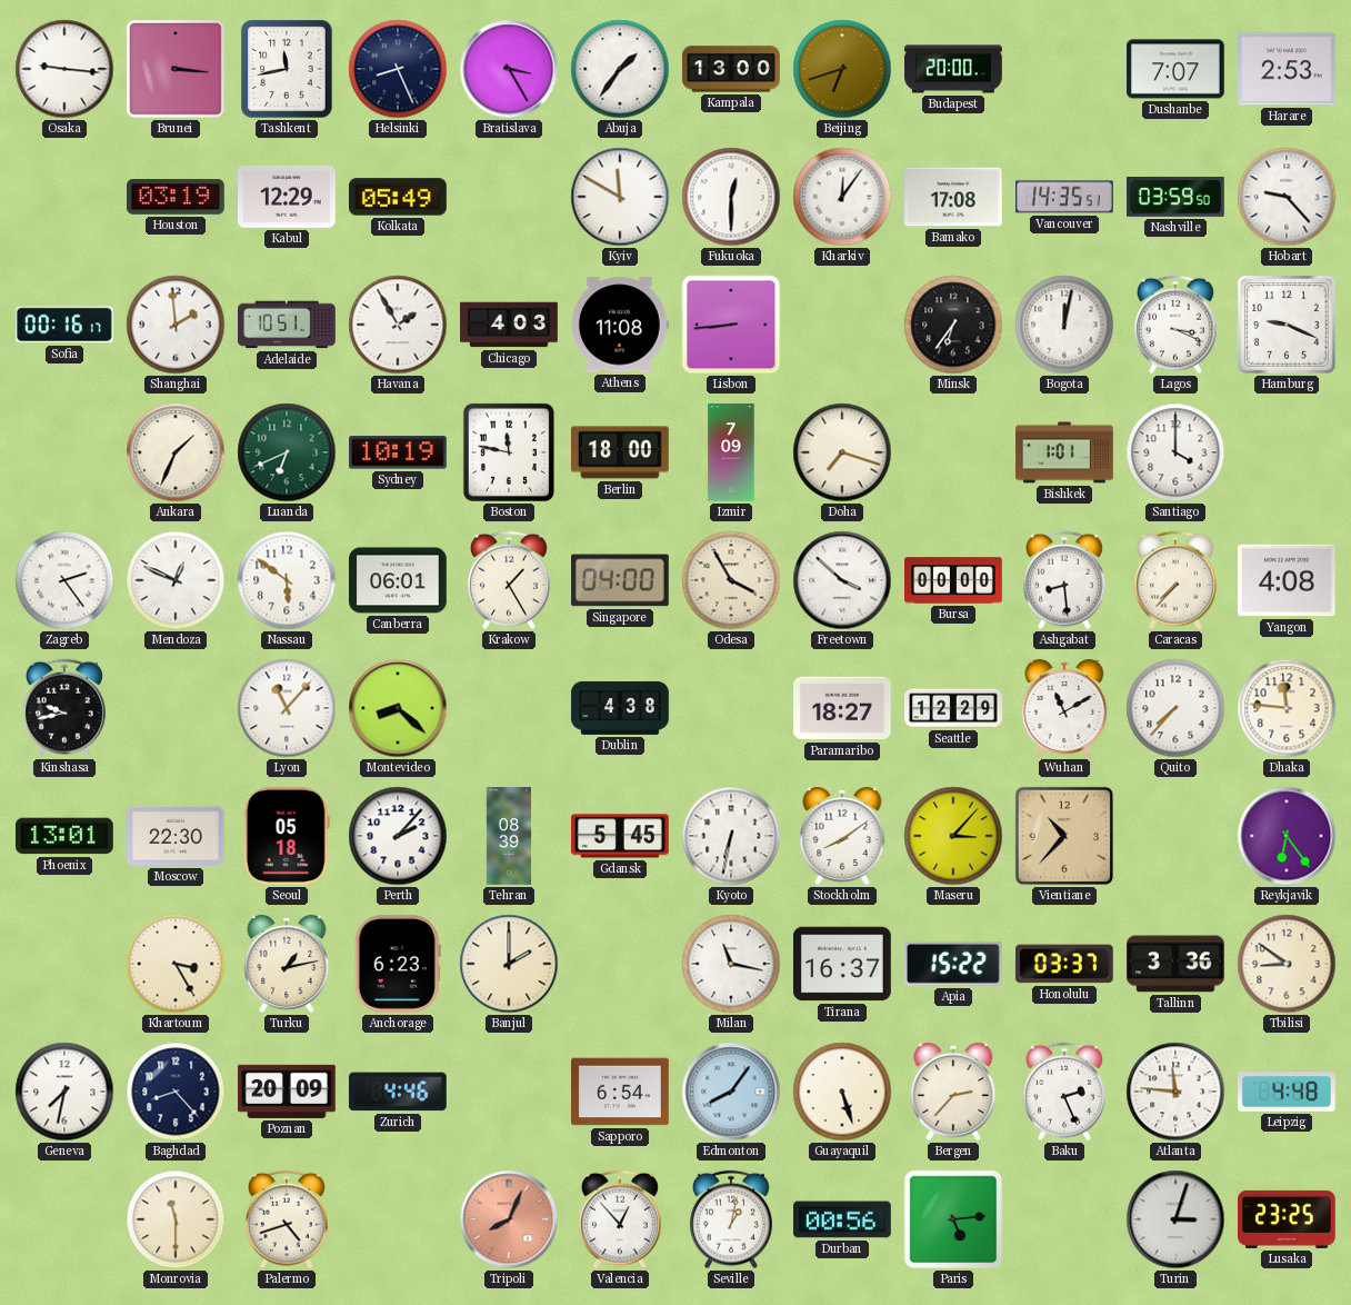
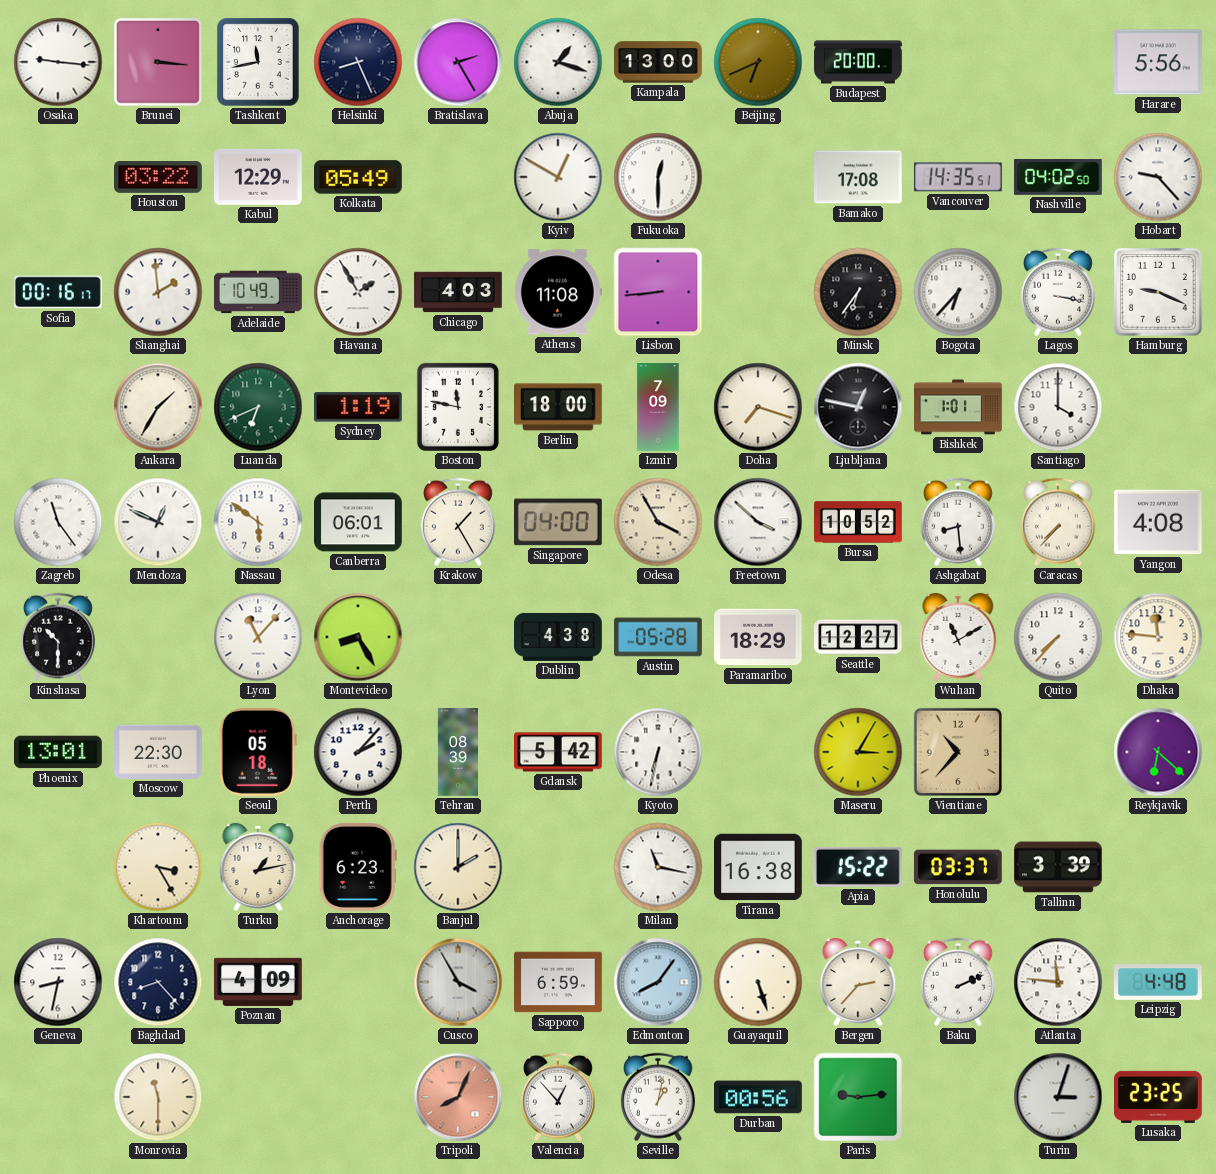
Bratislava: 3:25 -> 2:25 (458, 62)
Abuja: 1:36 -> 1:18 (558, 62)
Beijing: 6:42 -> 6:41 (758, 62)
Dushanbe: 7:07 -> none (1177, 69)
Harare: 2:53 -> 5:56 (1159, 62)
Houston: 03:19 -> 03:22 (159, 178)
Kyiv: 11:50 -> 12:50 (558, 177)
Kharkiv: 12:06 -> none (842, 197)
Nashville: 03:59 -> 04:02 (1059, 178)
Adelaide: 10:51 -> 10:49 (258, 292)
Bogota: 12:02 -> 6:37 (958, 292)
Lagos: 3:19 -> 3:17 (1058, 292)
Ankara: 1:34 -> 1:35 (158, 407)
Sydney: 10:19 -> 1:19 (358, 407)
Ljubljana: none -> 12:47 (858, 407)
Zagreb: 2:24 -> 11:24 (58, 522)
Bursa: 00:00 -> 10:52 (858, 522)
Kinshasa: 9:43 -> 10:30 (58, 637)
Montevideo: 8:22 -> 8:25 (358, 637)
Austin: none -> 05:28 (658, 637)
Paramaribo: 18:27 -> 18:29 (759, 637)
Seattle: 12:29 -> 12:27 (858, 637)
Gdansk: 5:45 -> 5:42 (559, 752)
Stockholm: 8:09 -> none (842, 836)
Maseru: 3:07 -> 3:05 (858, 752)
Reykjavik: 6:24 -> 6:22 (1158, 752)
Tirana: 16:37 -> 16:38 (759, 867)
Tallinn: 3:36 -> 3:39 (1058, 867)
Tbilisi: 8:51 -> none (1287, 964)
Geneva: 7:32 -> 8:32 (58, 982)
Poznan: 20:09 -> 4:09 (259, 982)
Zurich: 4:46 -> none (398, 1092)
Cusco: none -> 3:55 (458, 982)
Sapporo: 6:54 -> 6:59 (558, 982)
Baku: 2:26 -> 2:11 (958, 982)
Palermo: 4:42 -> none (287, 1219)
Paris: 5:14 -> 9:14 (858, 1097)
